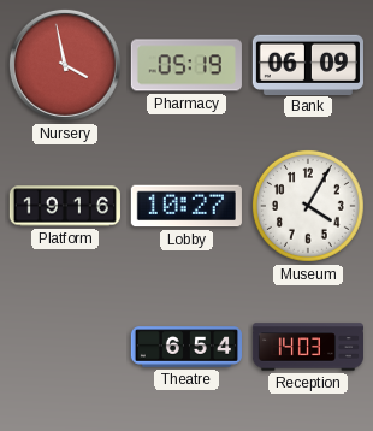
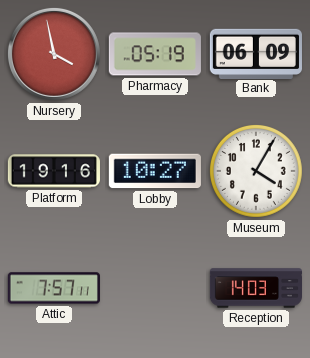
Attic: none -> 7:57 (54, 288)
Theatre: 6:54 -> none (185, 347)
